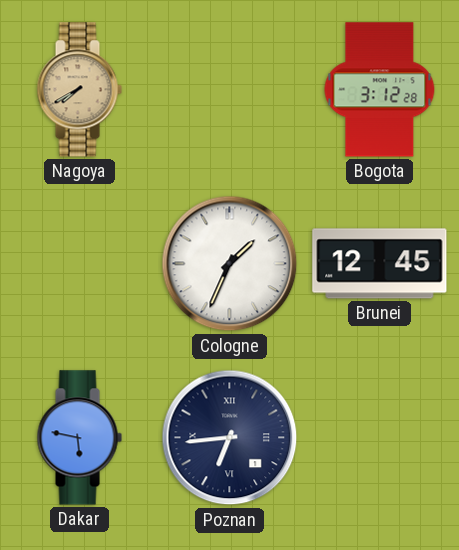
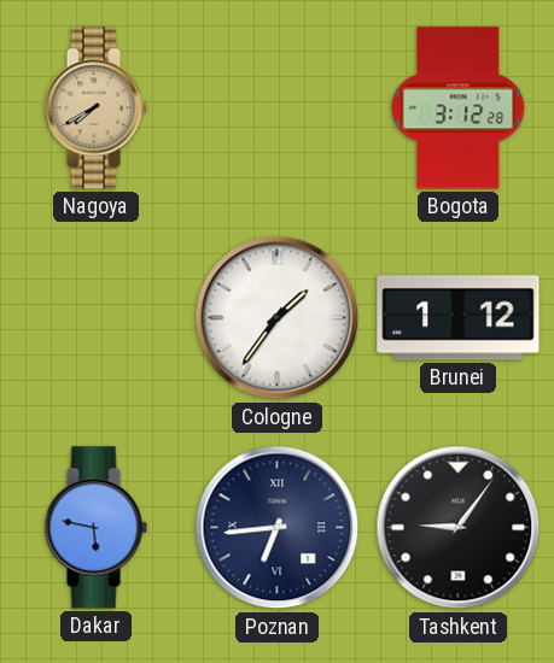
Cologne: 1:34 -> 1:36 (278, 318)
Brunei: 12:45 -> 1:12 (459, 318)
Tashkent: none -> 9:06 (459, 528)
